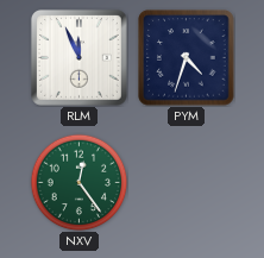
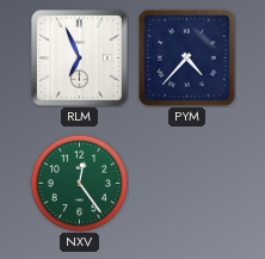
RLM: 11:56 -> 6:56 (79, 57)
PYM: 4:33 -> 4:37 (187, 58)
